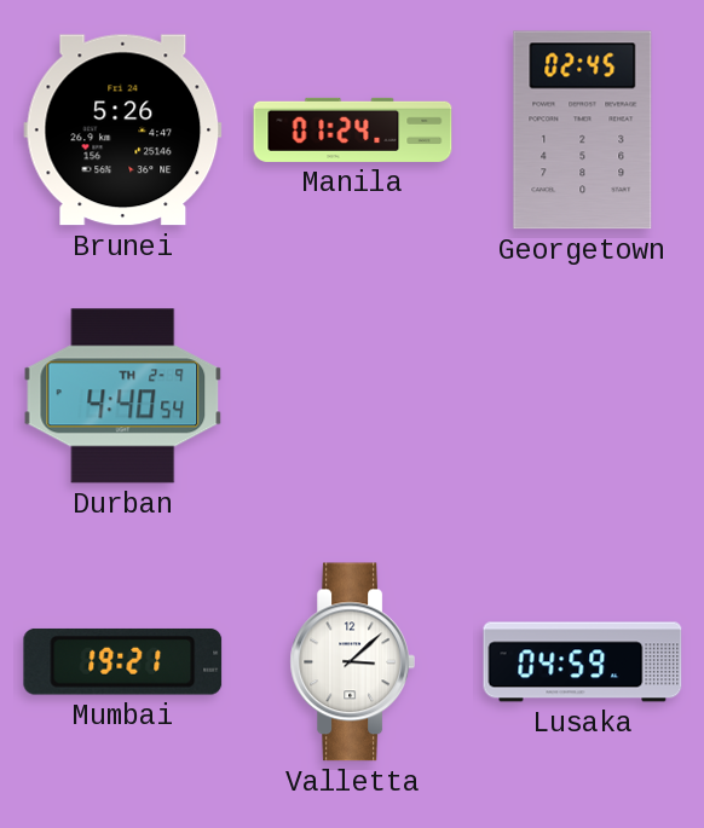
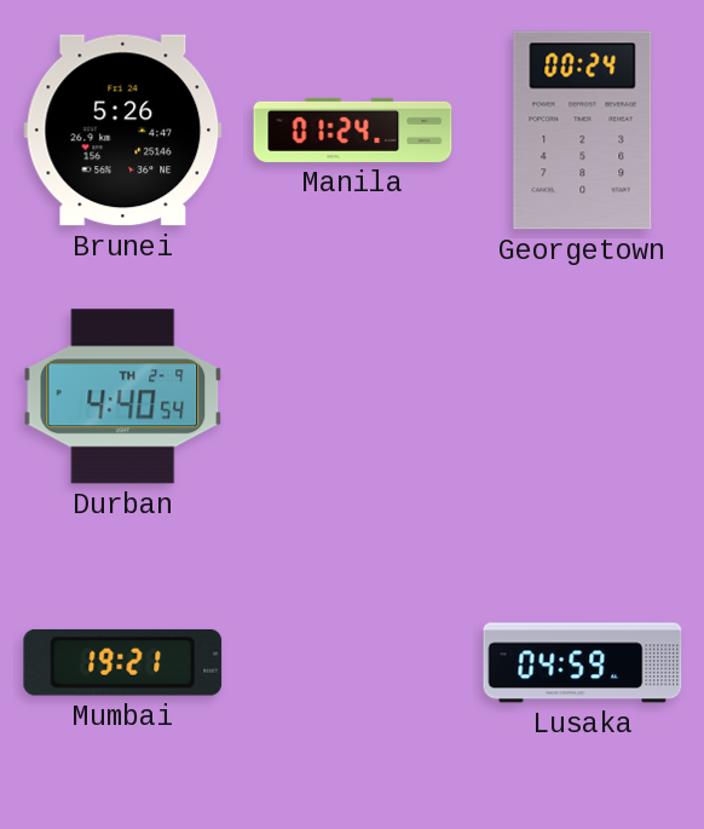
Georgetown: 02:45 -> 00:24 (583, 131)
Valletta: 3:08 -> none (352, 662)
